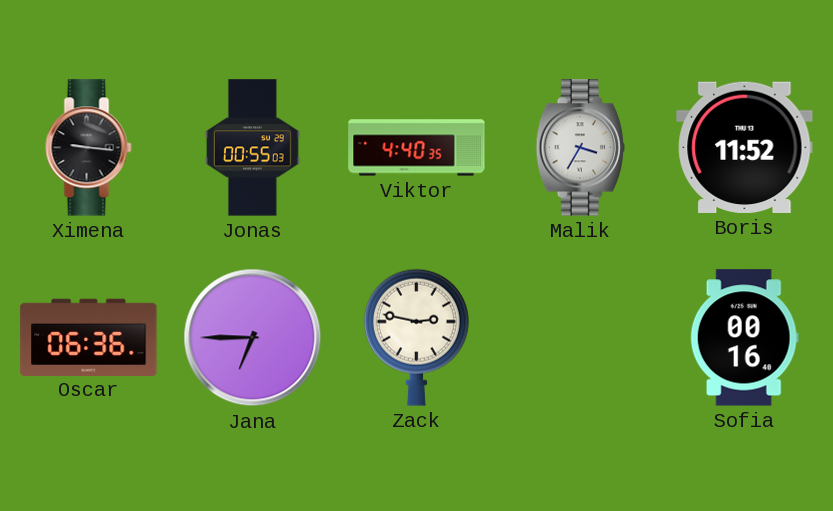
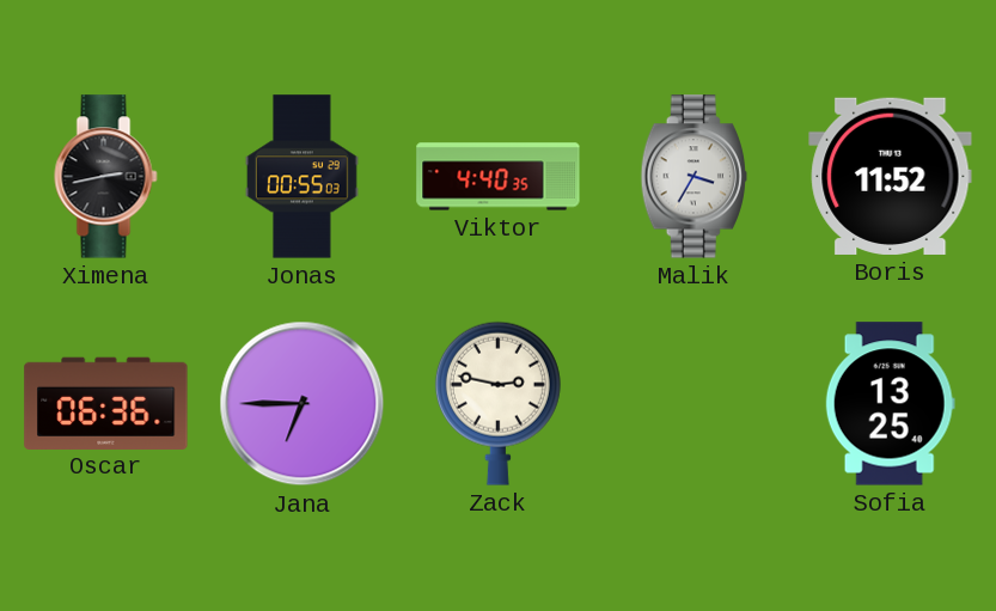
Ximena: 9:16 -> 2:43 (106, 177)
Sofia: 00:16 -> 13:25 (890, 404)
